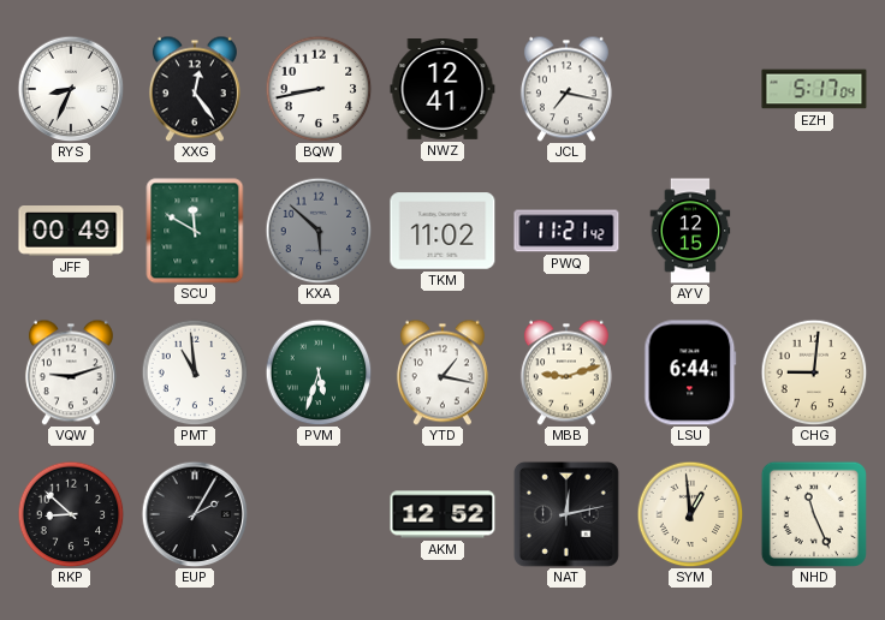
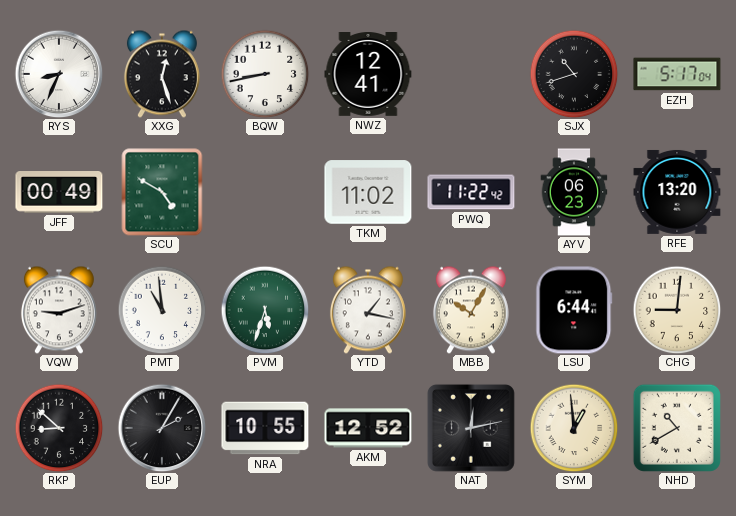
XXG: 12:24 -> 12:27 (162, 74)
JCL: 7:17 -> none (566, 89)
SJX: none -> 10:42 (574, 74)
SCU: 11:50 -> 4:50 (162, 192)
KXA: 5:52 -> none (319, 231)
PWQ: 11:21 -> 11:22 (471, 192)
AYV: 12:15 -> 06:23 (574, 192)
RFE: none -> 13:20 (677, 192)
MBB: 9:12 -> 10:05 (471, 310)
NRA: none -> 10:55 (265, 428)
NHD: 11:26 -> 10:40 (677, 428)
